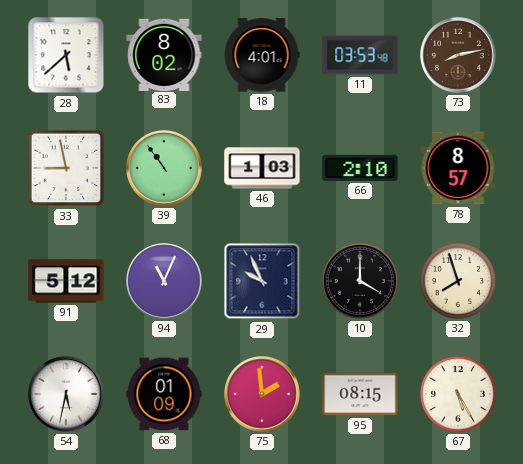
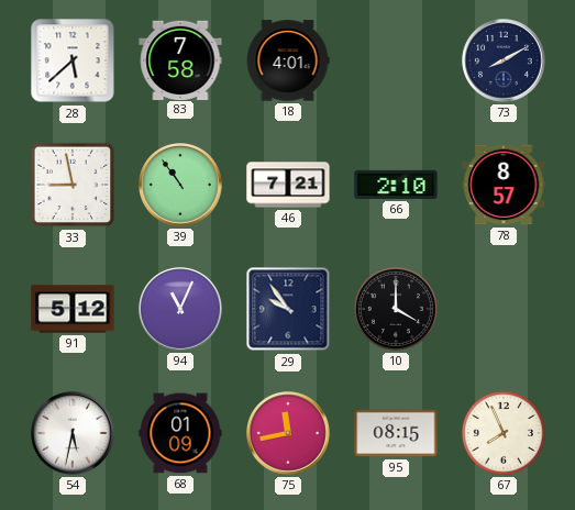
83: 8:02 -> 7:58 (180, 59)
11: 03:53 -> none (360, 55)
73: 8:13 -> 8:10 (504, 60)
73 dial: brown -> navy (504, 60)
46: 1:03 -> 7:21 (288, 185)
29: 9:56 -> 9:54 (288, 309)
32: 7:57 -> none (458, 281)
75: 1:59 -> 11:43 (288, 433)
67: 5:25 -> 7:56 (504, 433)
